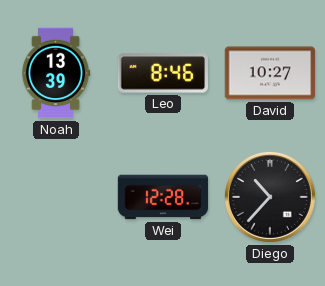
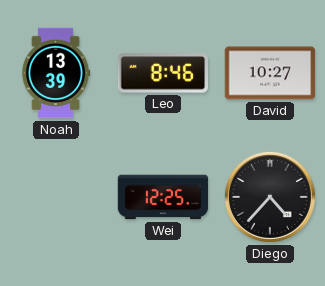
Wei: 12:28 -> 12:25 (163, 197)
Diego: 10:37 -> 4:37 (270, 197)
